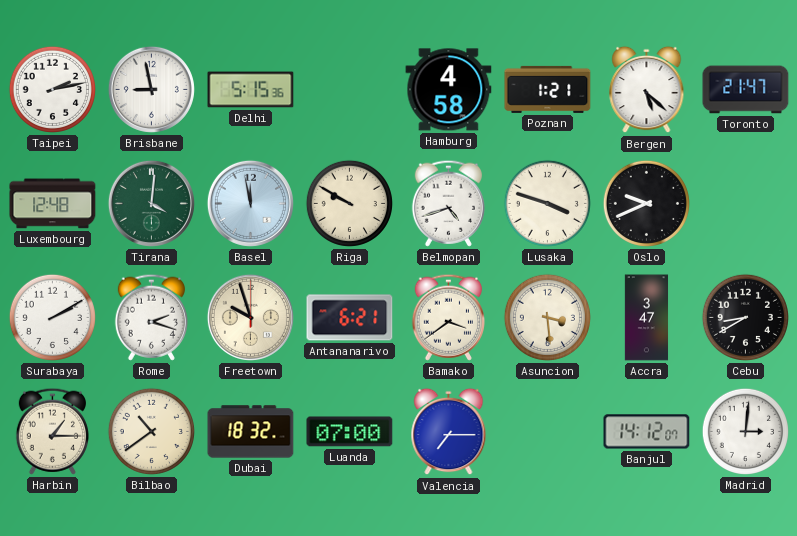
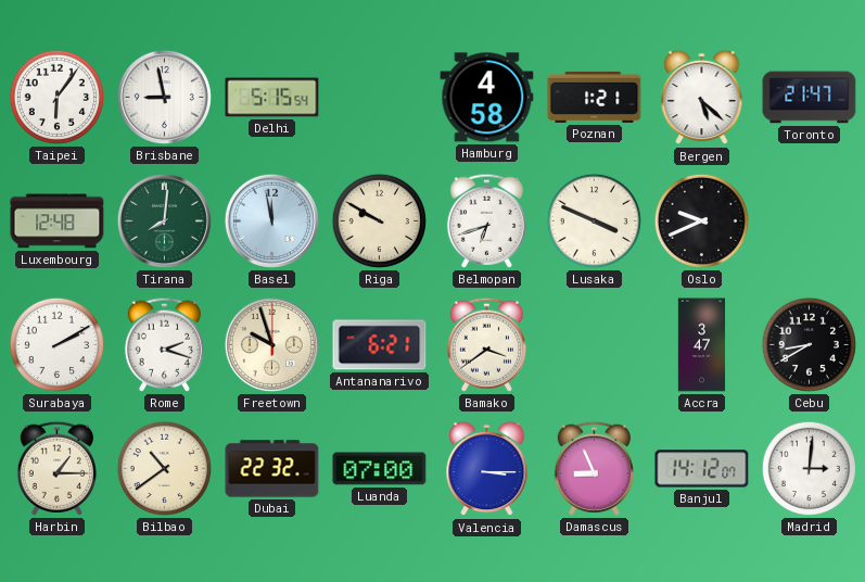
Taipei: 2:13 -> 6:06 (56, 97)
Delhi: 5:15:36 -> 5:15:54 (272, 98)
Tirana: 4:01 -> 8:01 (164, 220)
Belmopan: 4:42 -> 6:42 (486, 220)
Lusaka: 3:48 -> 3:49 (594, 220)
Asuncion: 3:29 -> none (547, 317)
Dubai: 18:32 -> 22:32 (272, 469)
Valencia: 7:15 -> 3:15 (487, 469)
Damascus: none -> 8:56 (594, 468)
